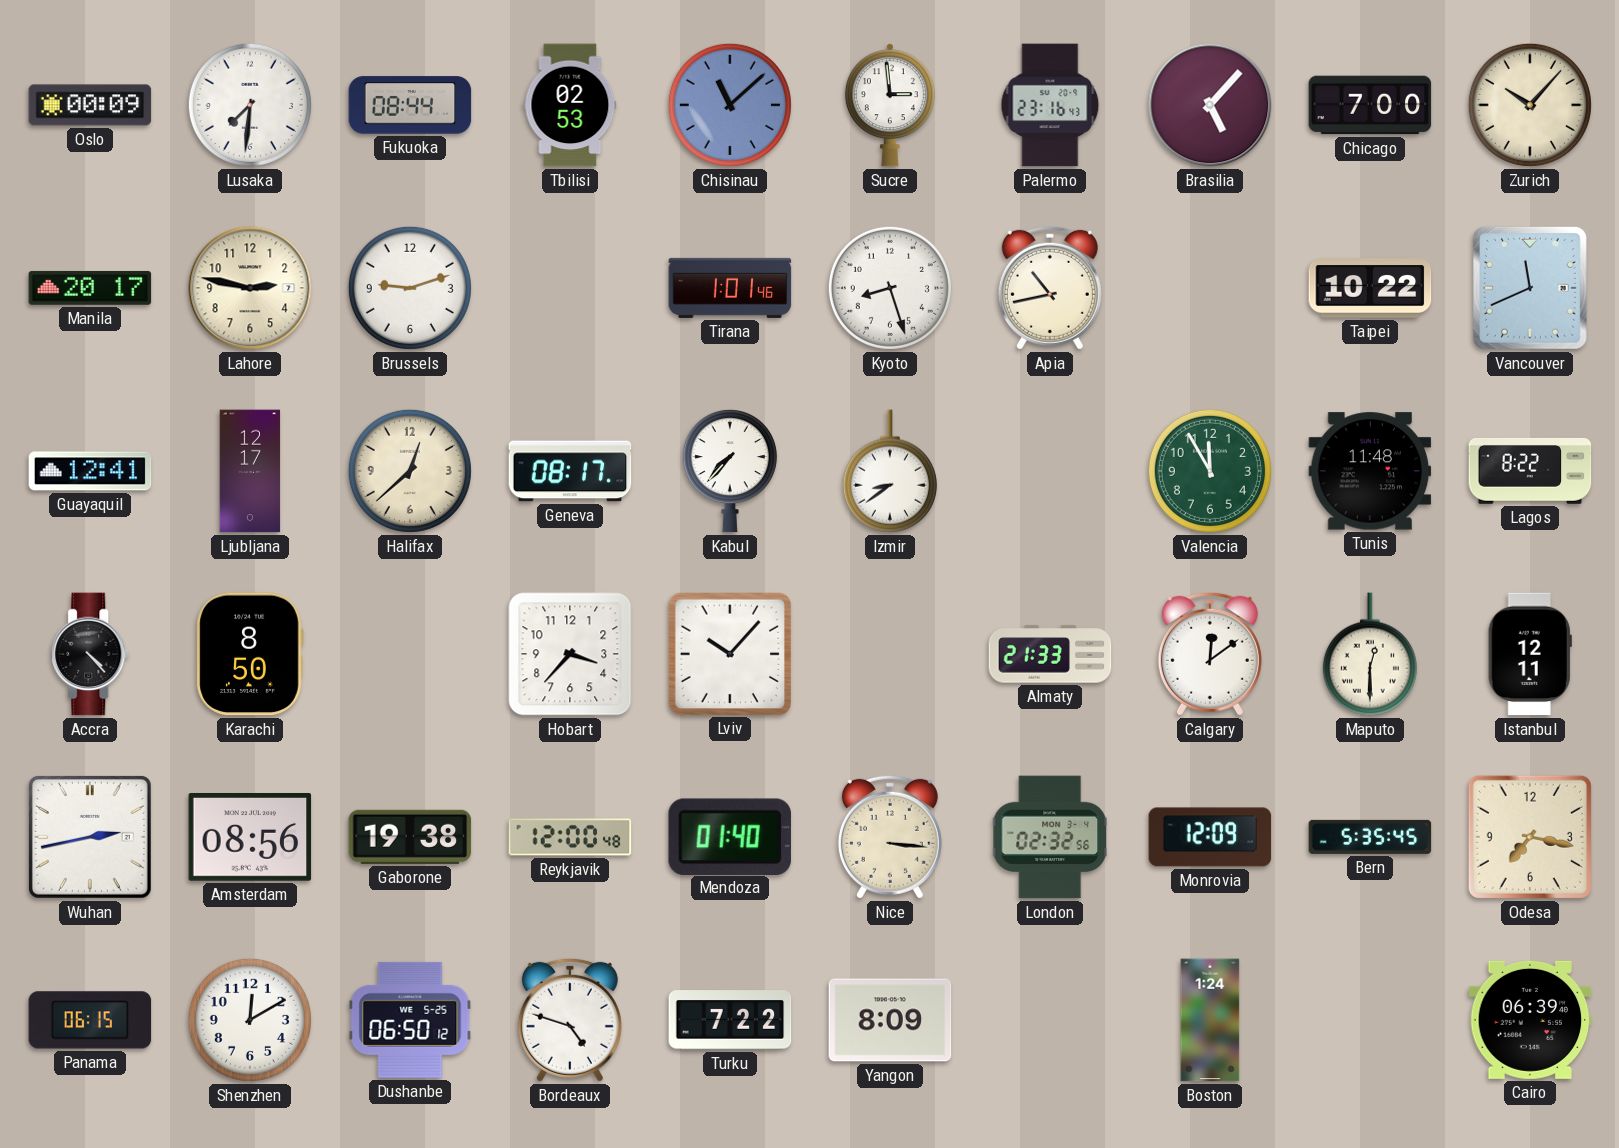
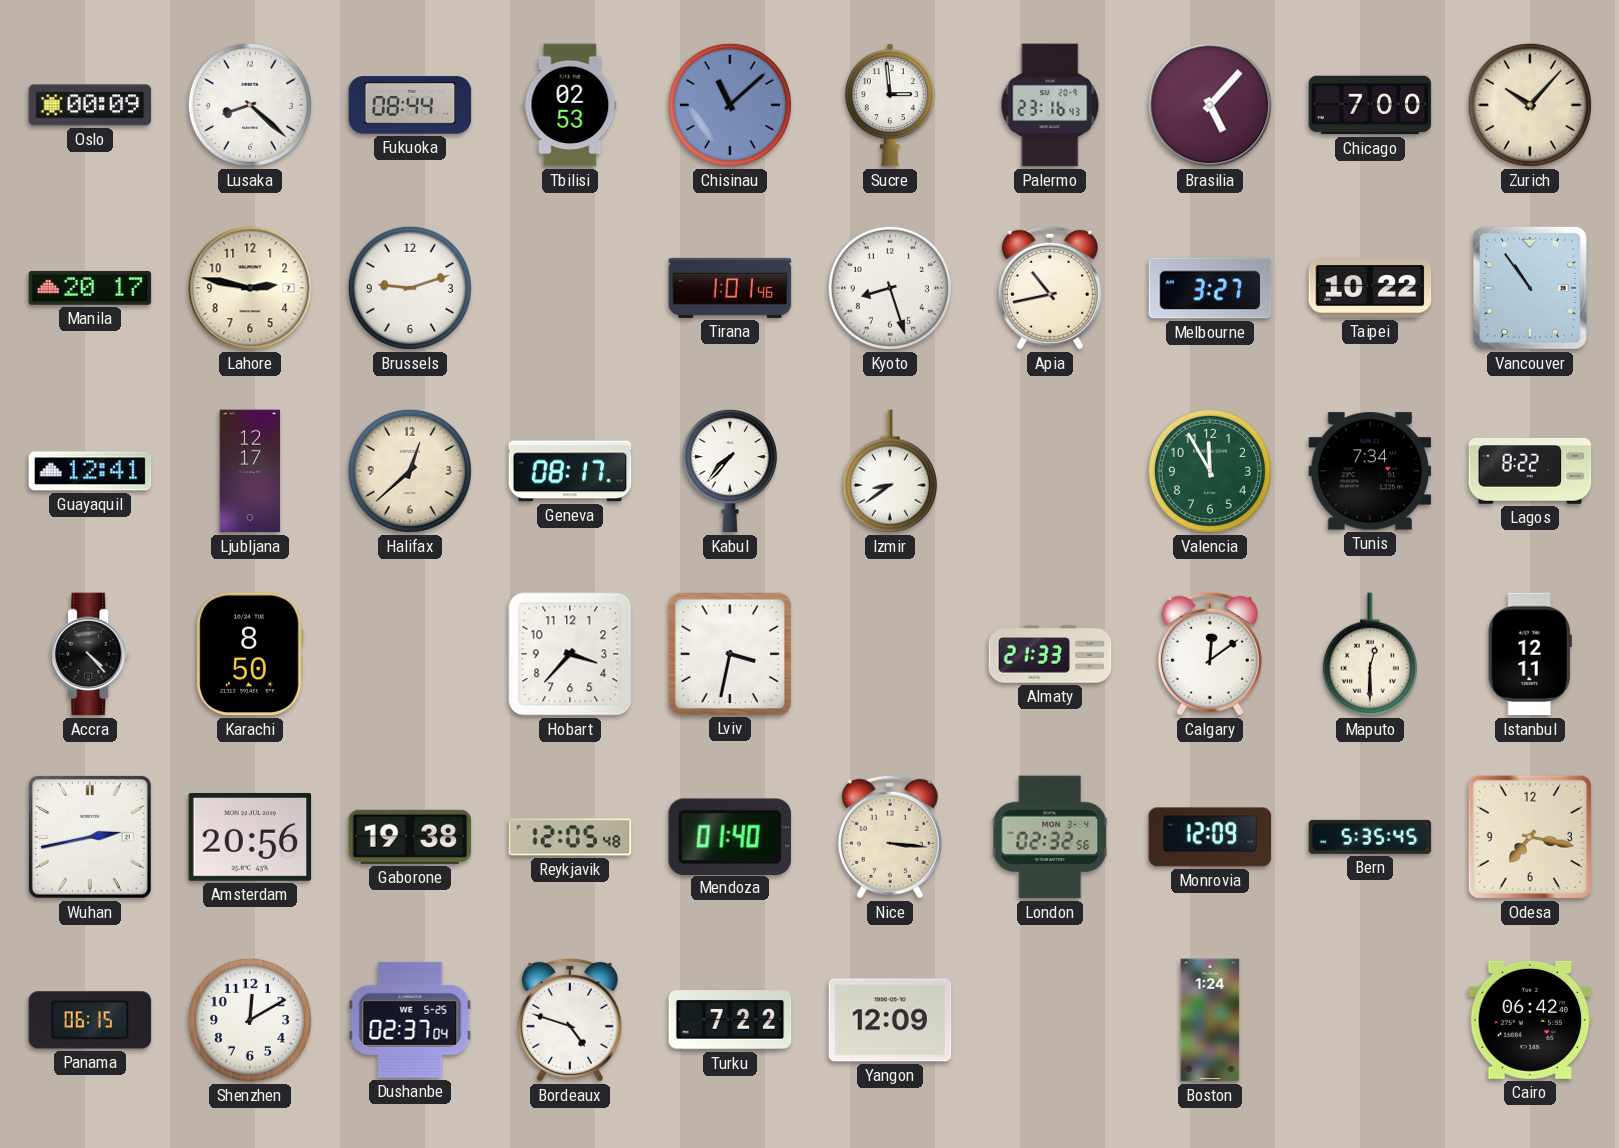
Lusaka: 7:31 -> 8:22 (250, 105)
Melbourne: none -> 3:27 (1210, 288)
Vancouver: 11:41 -> 10:54 (1530, 288)
Tunis: 11:48 -> 7:34 (1370, 471)
Lviv: 10:07 -> 3:32 (729, 653)
Amsterdam: 08:56 -> 20:56 (250, 838)
Reykjavik: 12:00 -> 12:05 (570, 837)
Dushanbe: 06:50 -> 02:37 (410, 1020)
Yangon: 8:09 -> 12:09 (890, 1020)
Cairo: 06:39 -> 06:42 (1530, 1020)
